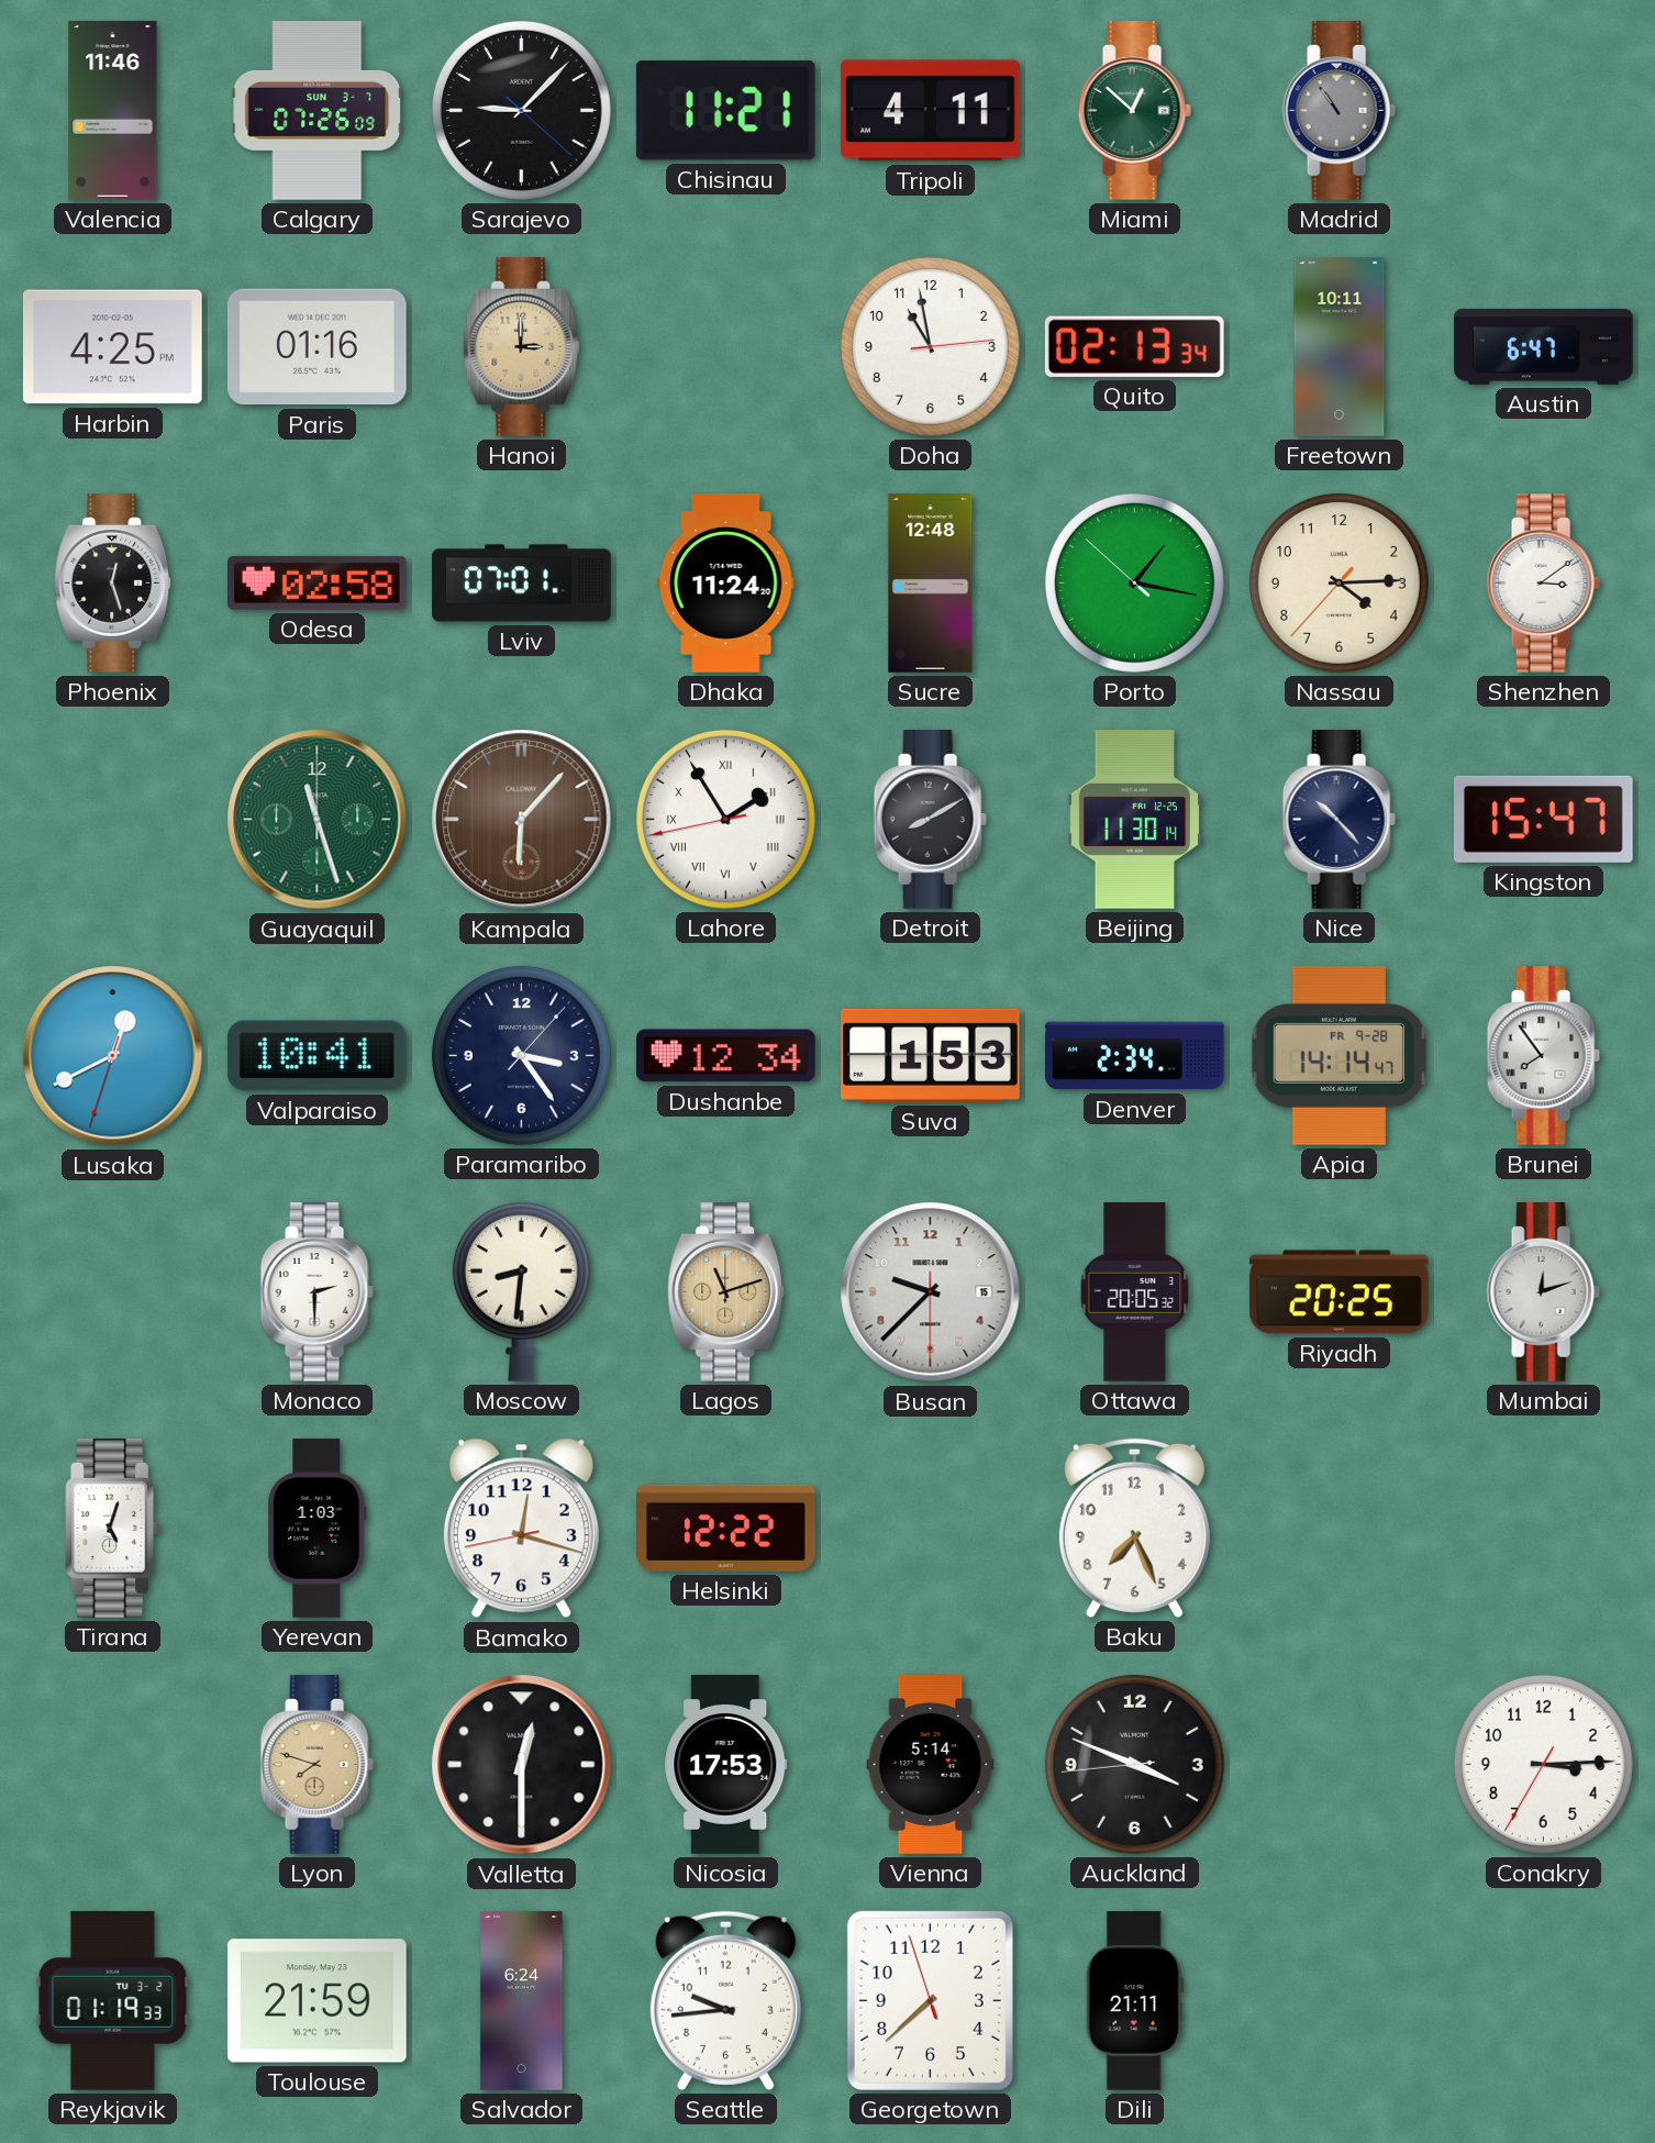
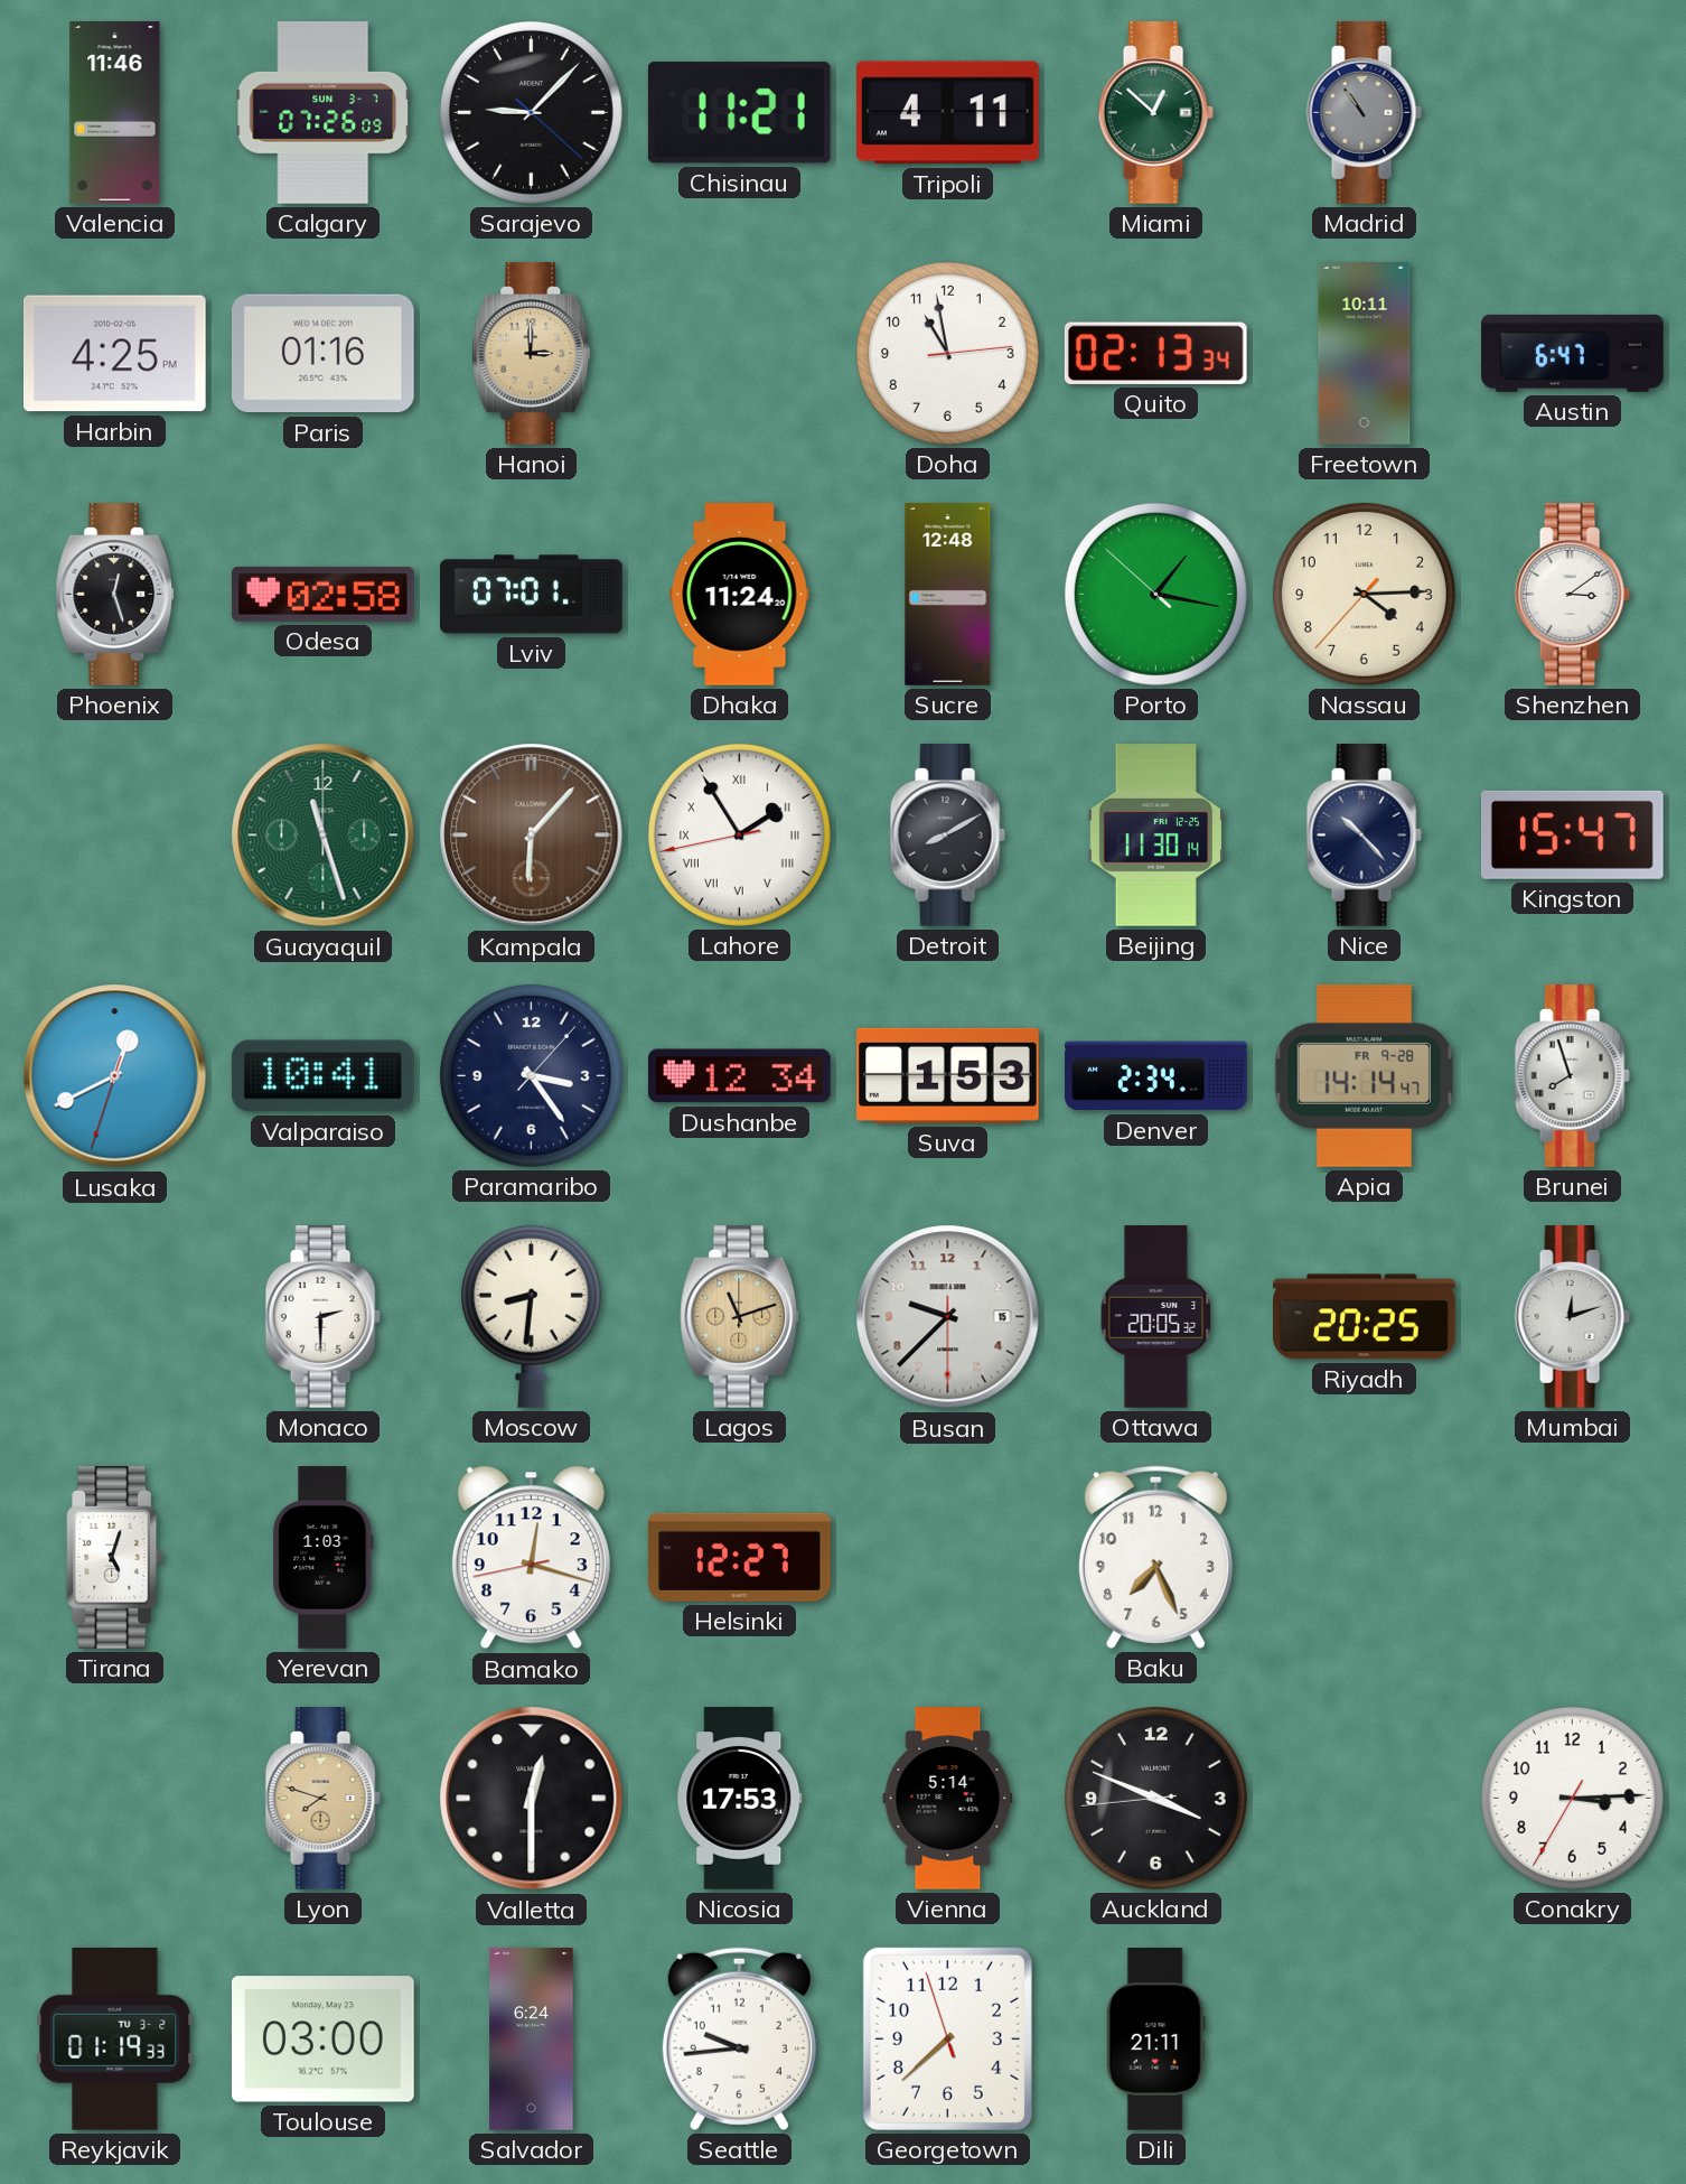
Brunei: 7:54 -> 7:57 (1572, 1076)
Helsinki: 12:22 -> 12:27 (740, 1557)
Toulouse: 21:59 -> 03:00 (322, 2040)
